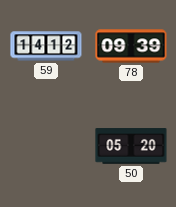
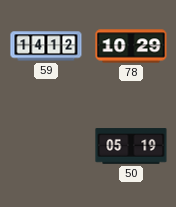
78: 09:39 -> 10:29 (131, 46)
50: 05:20 -> 05:19 (131, 146)
